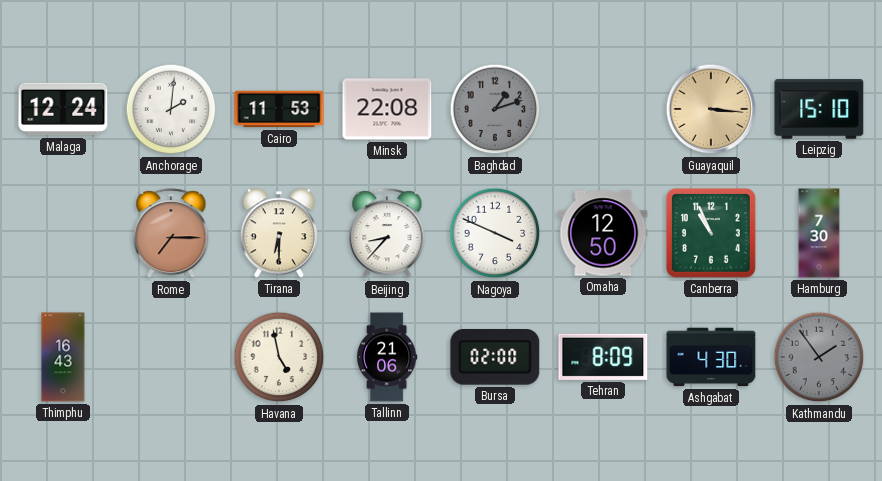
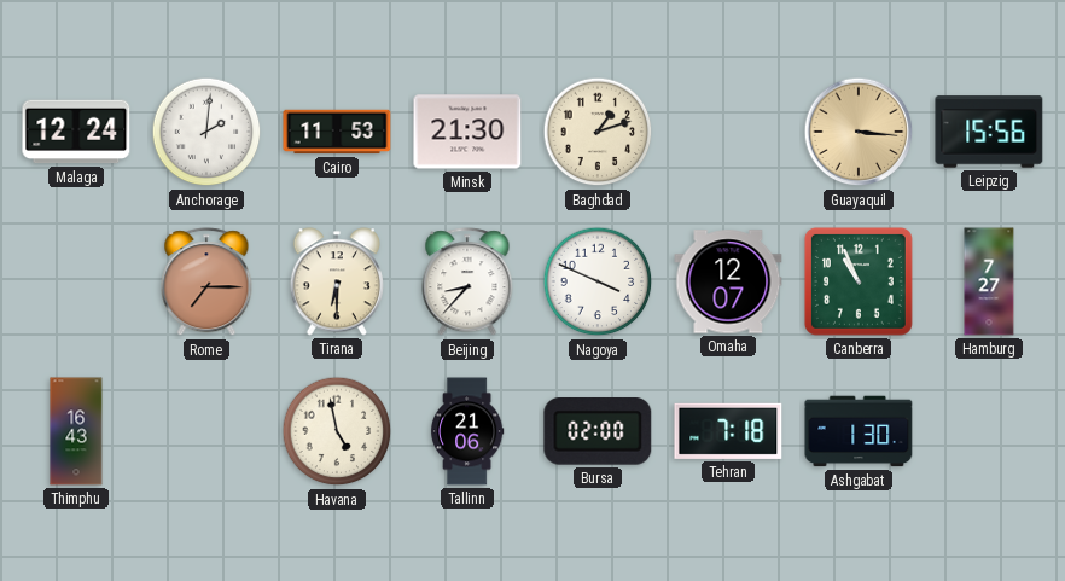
Minsk: 22:08 -> 21:30 (467, 132)
Baghdad dial: grey -> cream (598, 132)
Leipzig: 15:10 -> 15:56 (989, 132)
Omaha: 12:50 -> 12:07 (728, 281)
Hamburg: 7:30 -> 7:27 (989, 281)
Tehran: 8:09 -> 7:18 (728, 431)
Ashgabat: 4:30 -> 1:30 (859, 431)
Kathmandu: 1:54 -> none (819, 357)
